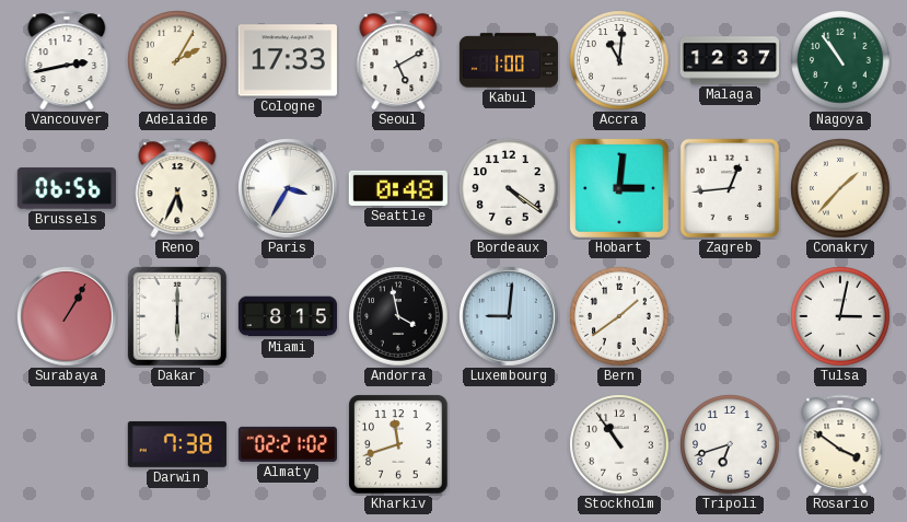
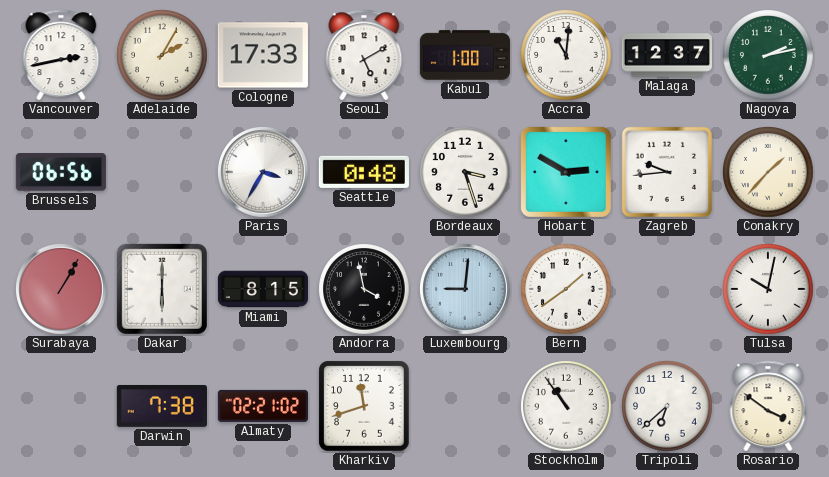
Nagoya: 10:54 -> 2:13 (768, 55)
Reno: 5:34 -> none (177, 188)
Bordeaux: 4:21 -> 3:27 (465, 172)
Hobart: 3:01 -> 2:50 (566, 172)
Zagreb: 12:44 -> 9:44 (667, 172)
Tulsa: 3:02 -> 10:02 (768, 289)
Tripoli: 6:42 -> 6:38 (667, 406)
